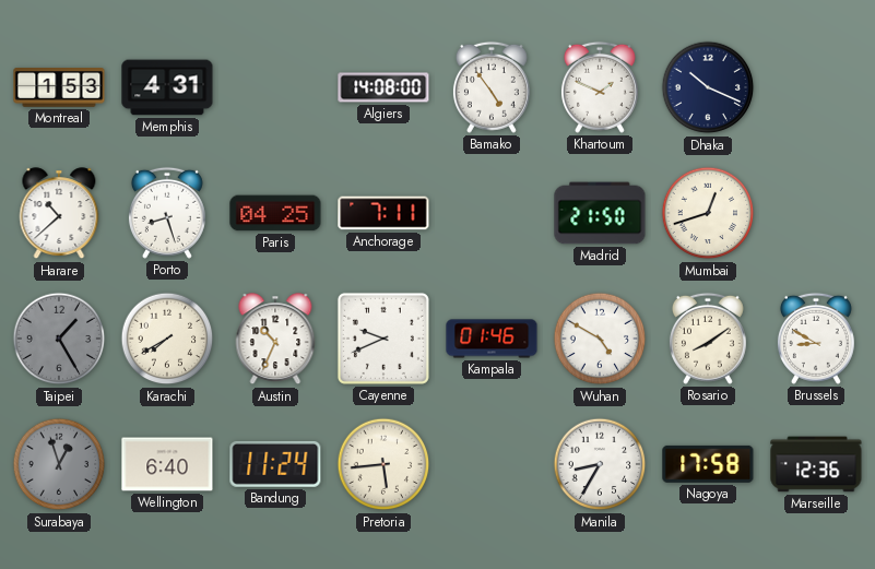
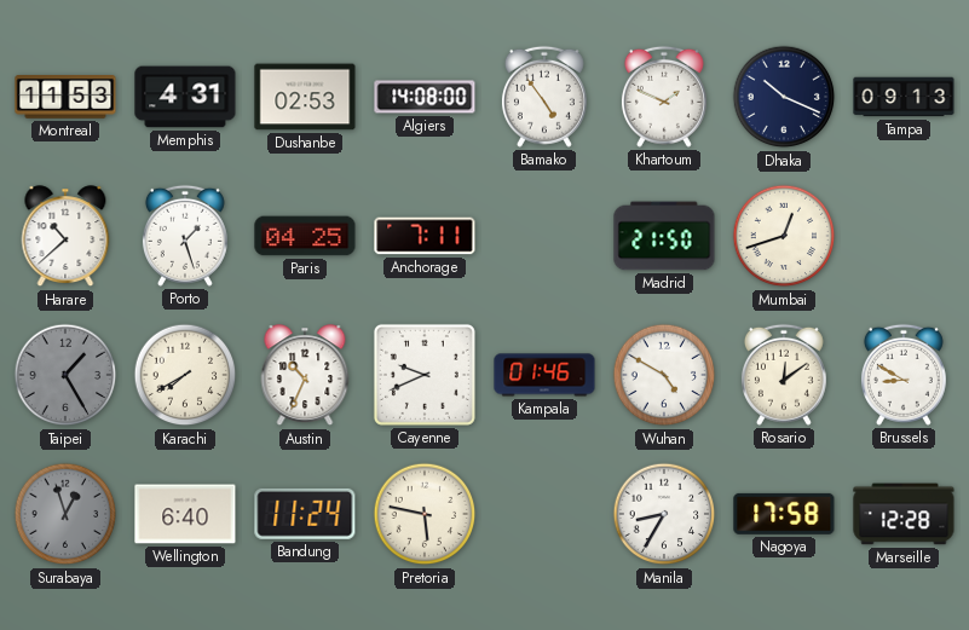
Montreal: 1:53 -> 11:53 (65, 98)
Dushanbe: none -> 02:53 (305, 97)
Tampa: none -> 09:13 (904, 97)
Porto: 8:27 -> 1:27 (185, 236)
Rosario: 8:09 -> 12:09 (784, 375)
Pretoria: 5:44 -> 5:47 (425, 514)
Marseille: 12:36 -> 12:28 (904, 514)
